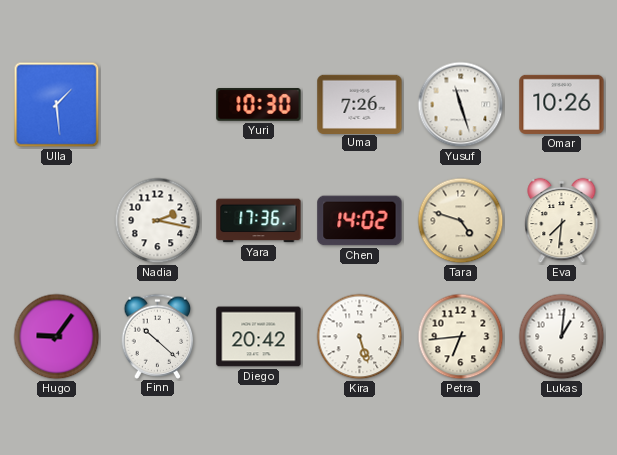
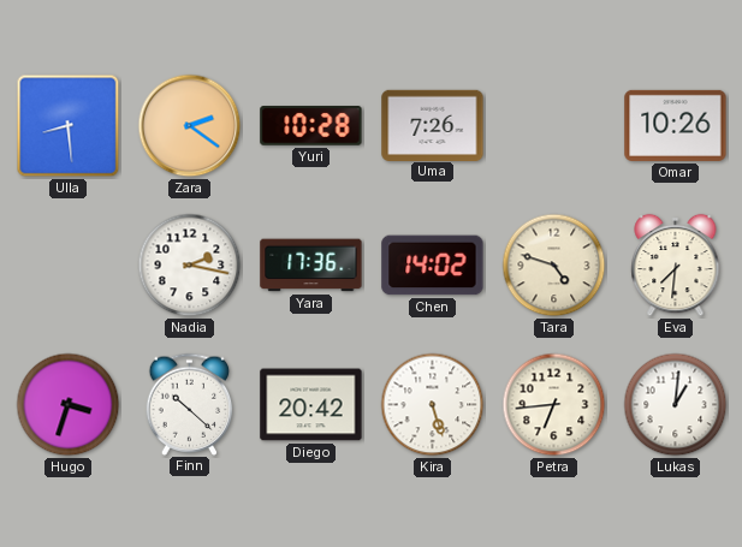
Ulla: 1:29 -> 8:29 (69, 126)
Zara: none -> 2:21 (190, 126)
Yuri: 10:30 -> 10:28 (311, 126)
Yusuf: 11:27 -> none (461, 105)
Hugo: 9:06 -> 3:33 (69, 405)
